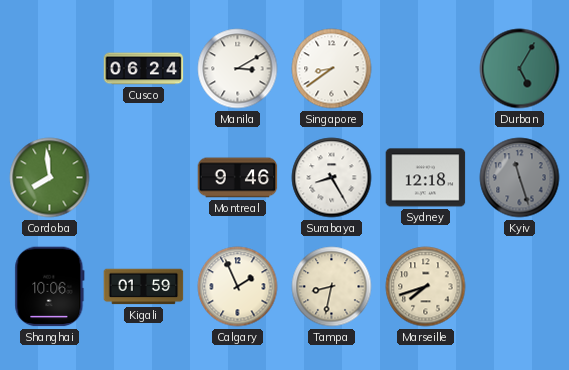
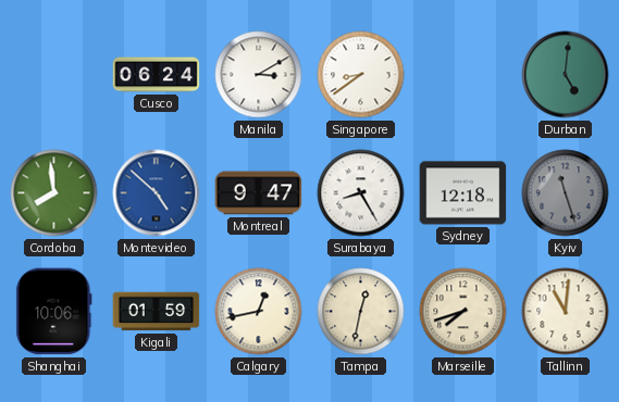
Durban: 5:05 -> 5:01 (566, 75)
Montevideo: none -> 4:52 (157, 193)
Montreal: 9:46 -> 9:47 (259, 193)
Calgary: 1:56 -> 12:43 (259, 312)
Tampa: 8:32 -> 12:32 (361, 312)
Tallinn: none -> 11:01 (566, 312)
